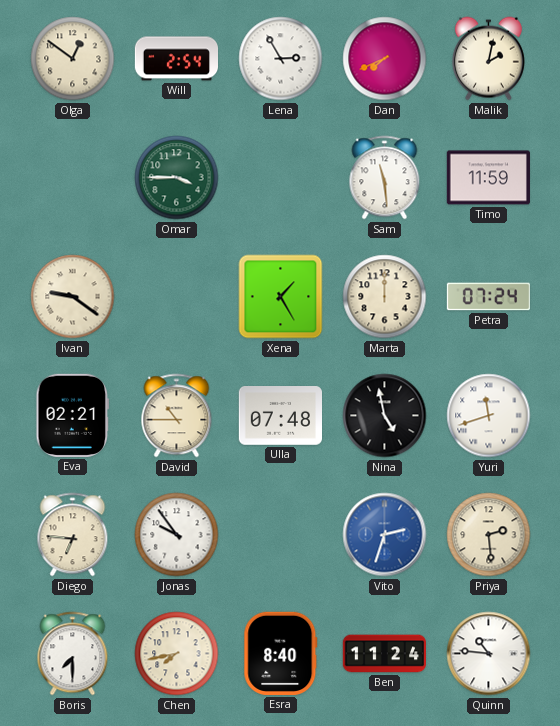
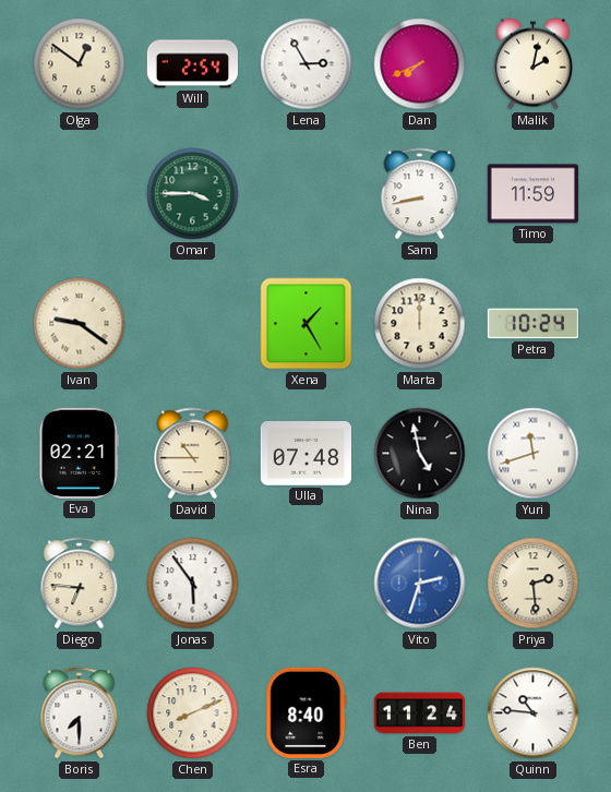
Sam: 11:29 -> 8:43 (420, 194)
Petra: 07:24 -> 10:24 (532, 324)
Jonas: 9:54 -> 5:54 (193, 584)
Chen: 7:43 -> 8:11 (193, 713)
